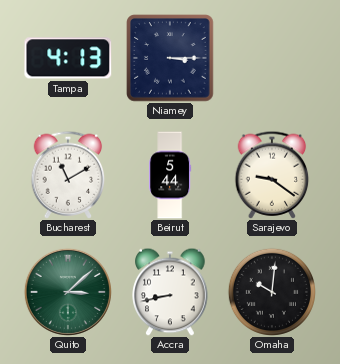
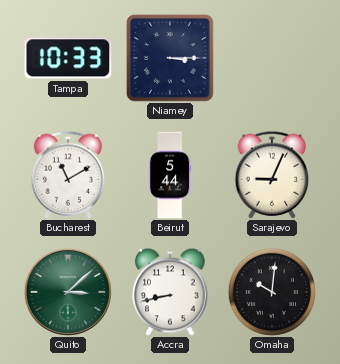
Tampa: 4:13 -> 10:33 (68, 58)
Sarajevo: 9:21 -> 9:04 (272, 175)
